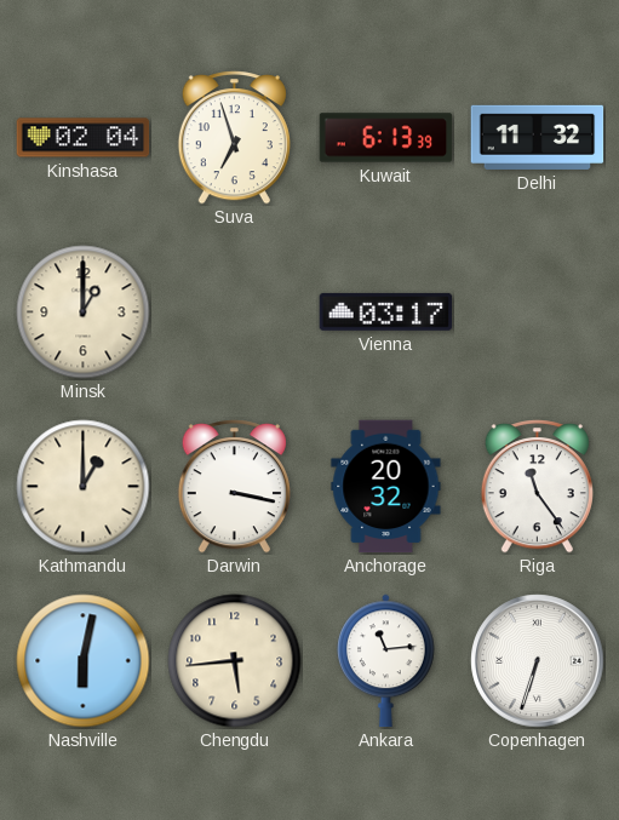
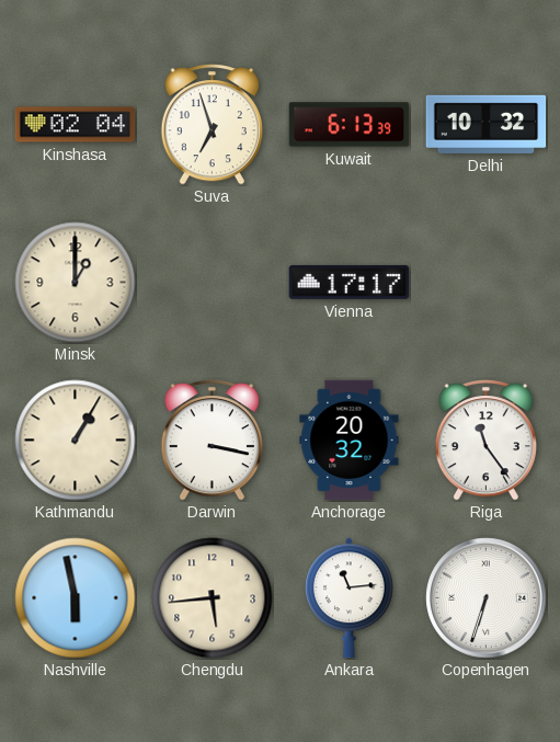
Delhi: 11:32 -> 10:32 (487, 124)
Vienna: 03:17 -> 17:17 (350, 282)
Kathmandu: 1:00 -> 1:05 (76, 441)
Nashville: 6:02 -> 5:58 (76, 598)
